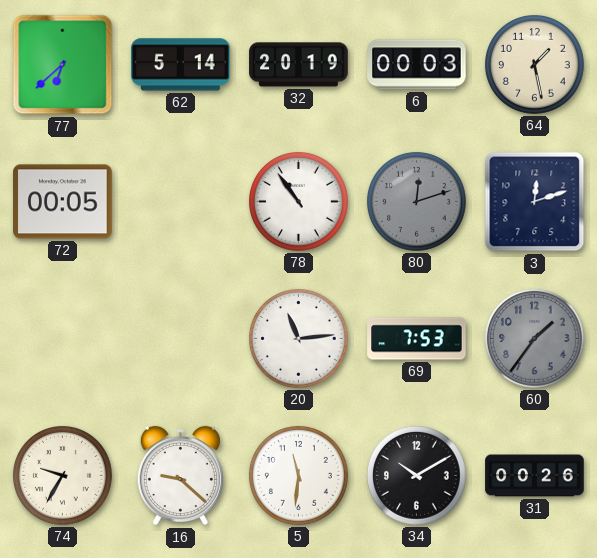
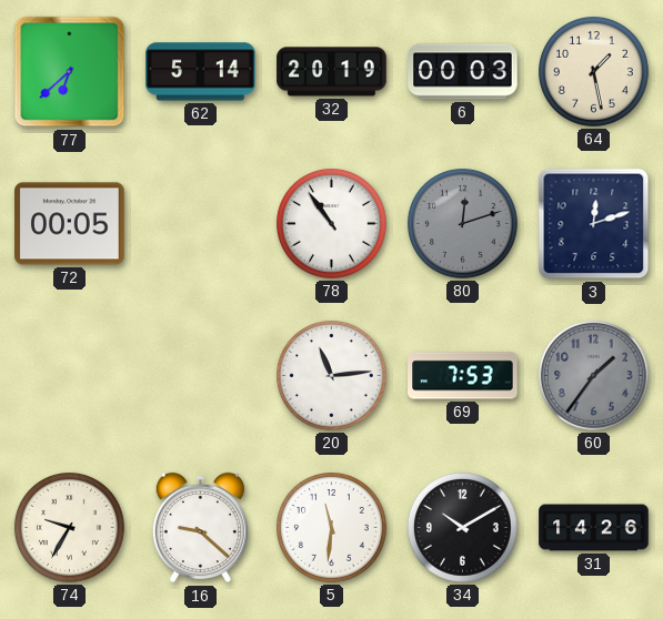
31: 00:26 -> 14:26 (594, 528)
